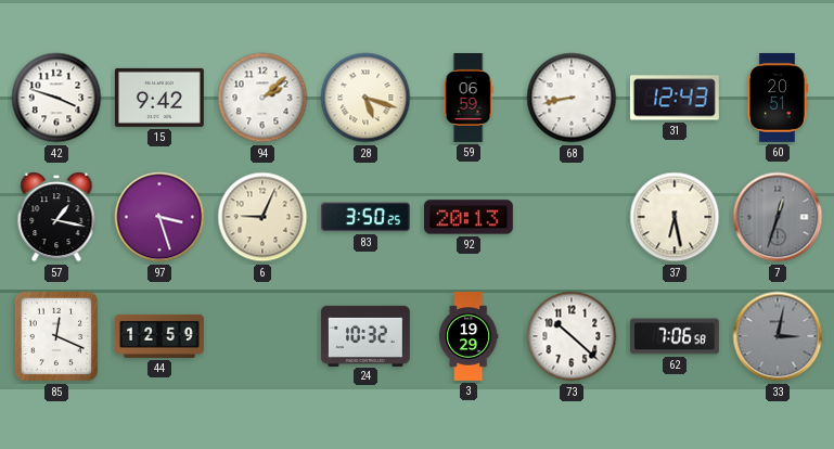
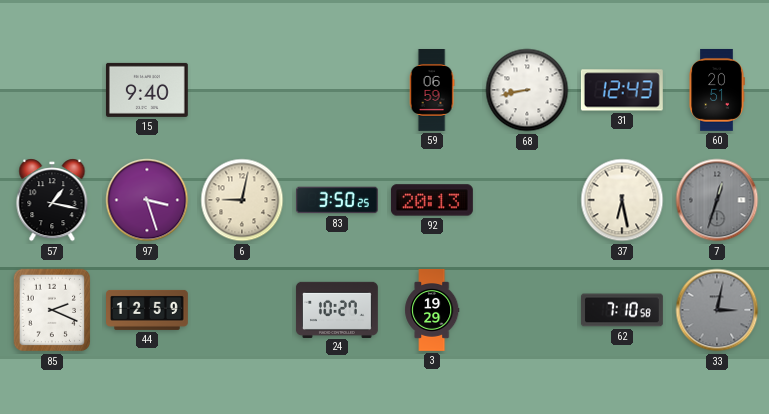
42: 3:48 -> none (56, 98)
15: 9:42 -> 9:40 (147, 90)
94: 2:08 -> none (262, 98)
28: 5:18 -> none (365, 98)
6: 9:04 -> 9:02 (242, 200)
85: 12:19 -> 2:19 (51, 310)
24: 10:32 -> 10:27 (337, 309)
73: 10:22 -> none (572, 336)
62: 7:06 -> 7:10 (622, 310)
